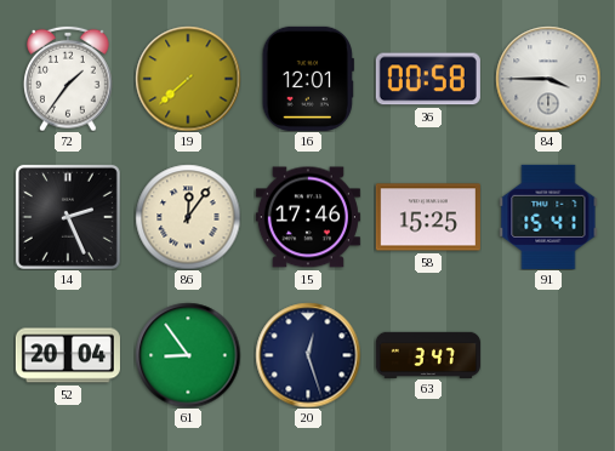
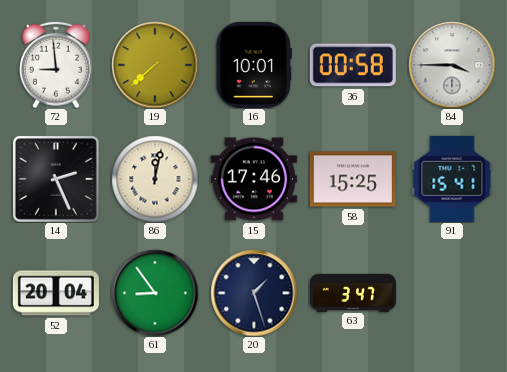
72: 1:36 -> 8:59 (57, 65)
16: 12:01 -> 10:01 (254, 65)
86: 12:06 -> 12:02 (155, 179)
20: 12:27 -> 1:27 (254, 293)
